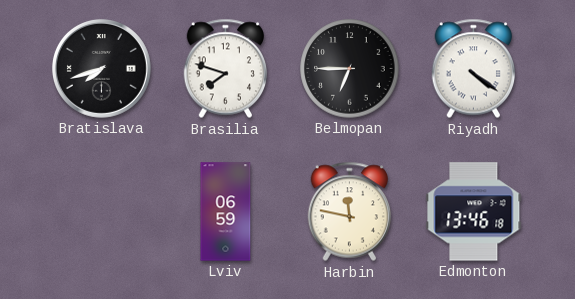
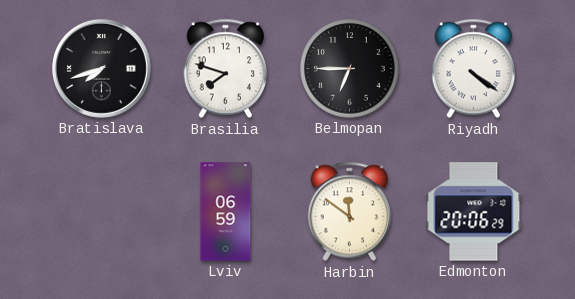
Harbin: 11:47 -> 11:51 (350, 212)
Edmonton: 13:46 -> 20:06 (474, 212)
